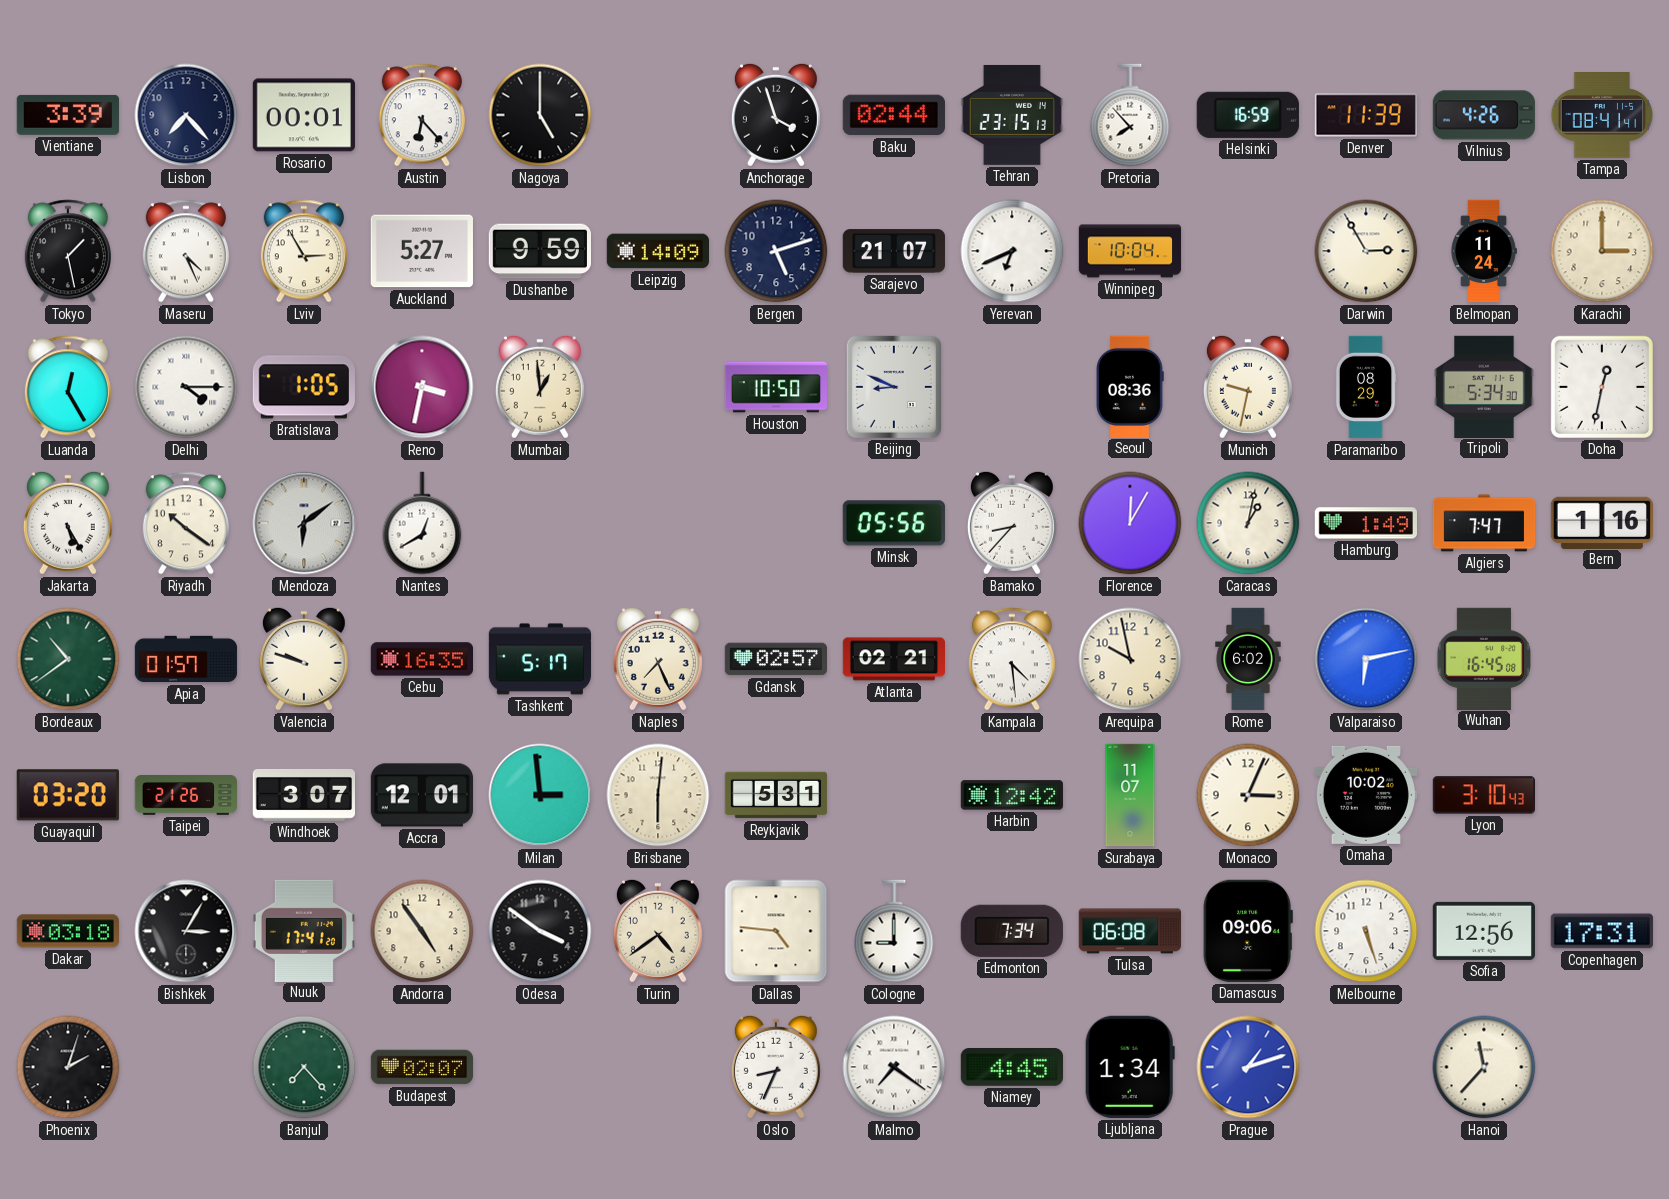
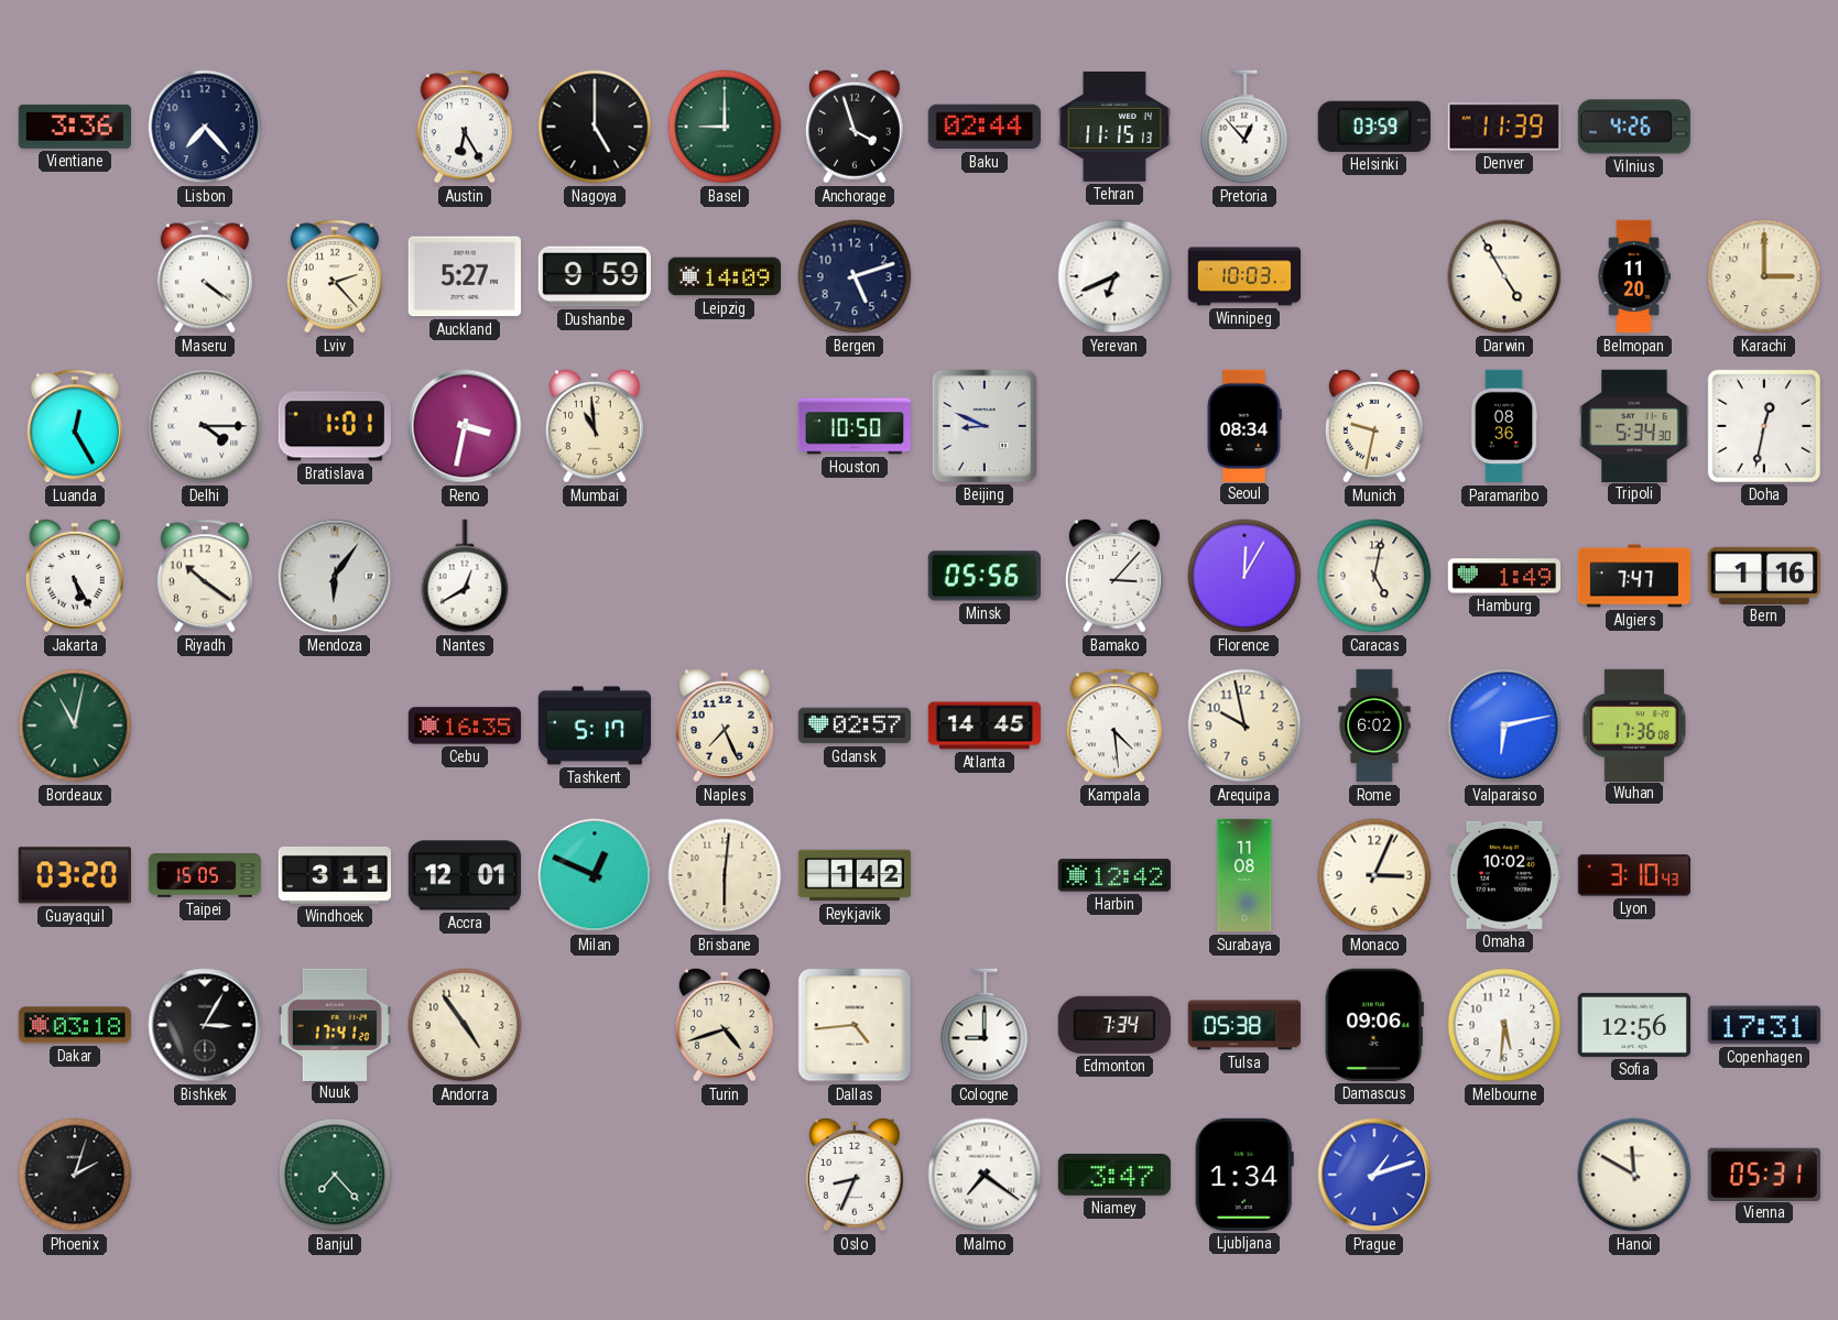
Vientiane: 3:39 -> 3:36 (75, 127)
Rosario: 00:01 -> none (304, 115)
Austin: 6:23 -> 6:25 (465, 127)
Basel: none -> 9:00 (725, 127)
Tehran: 23:15 -> 11:15 (1113, 127)
Pretoria: 7:53 -> 12:53 (1244, 127)
Helsinki: 16:59 -> 03:59 (1374, 127)
Tampa: 08:41 -> none (1602, 116)
Tokyo: 1:28 -> none (68, 251)
Maseru: 4:26 -> 4:21 (205, 276)
Lviv: 2:55 -> 2:23 (335, 276)
Sarajevo: 21:07 -> none (894, 251)
Winnipeg: 10:04 -> 10:03 (1244, 276)
Darwin: 2:55 -> 4:55 (1504, 276)
Belmopan: 11:24 -> 11:20 (1634, 276)
Bratislava: 1:05 -> 1:01 (335, 426)
Mumbai: 12:59 -> 10:59 (595, 426)
Seoul: 08:36 -> 08:34 (1244, 425)
Paramaribo: 08:29 -> 08:36 (1504, 426)
Mendoza: 6:09 -> 6:06 (335, 576)
Bamako: 8:37 -> 3:07 (1114, 576)
Caracas: 1:02 -> 5:02 (1374, 576)
Bordeaux: 10:39 -> 11:02 (75, 726)
Apia: 01:57 -> none (186, 659)
Valencia: 9:48 -> none (304, 659)
Atlanta: 02:21 -> 14:45 (983, 726)
Wuhan: 16:45 -> 17:36 (1634, 724)
Taipei: 21:26 -> 15:05 (204, 876)
Windhoek: 3:07 -> 3:11 (334, 875)
Milan: 2:59 -> 12:49 (595, 875)
Reykjavik: 5:31 -> 1:42 (855, 875)
Surabaya: 11:07 -> 11:08 (1244, 875)
Odesa: 3:51 -> none (540, 931)
Turin: 4:39 -> 4:42 (725, 1025)
Dallas: 4:46 -> 4:44 (855, 1025)
Tulsa: 06:08 -> 05:38 (1243, 1025)
Melbourne: 5:27 -> 5:31 (1504, 1025)
Budapest: 02:07 -> none (421, 1067)
Niamey: 4:45 -> 3:47 (1113, 1176)
Hanoi: 11:37 -> 11:50 (1634, 1175)
Vienna: none -> 05:31 (1764, 1174)
